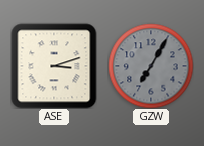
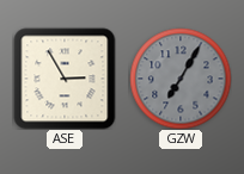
ASE: 3:12 -> 2:55 (65, 79)
